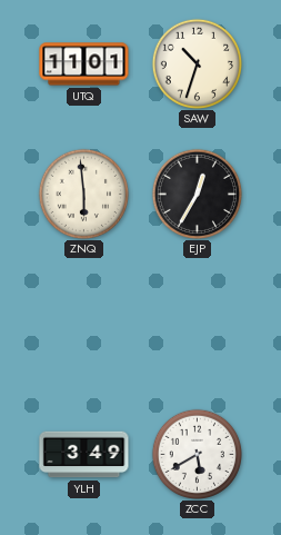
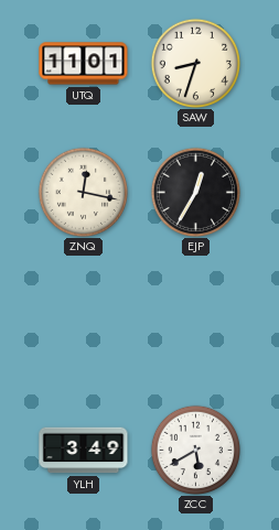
SAW: 10:33 -> 8:33 (195, 63)
ZNQ: 5:59 -> 12:17 (83, 192)
